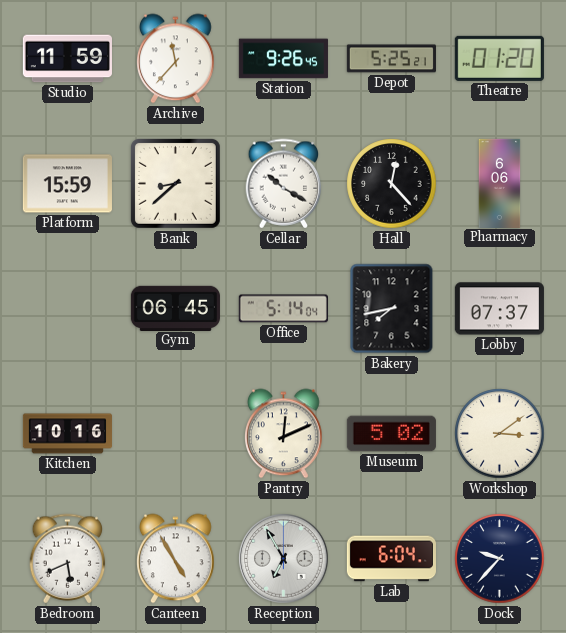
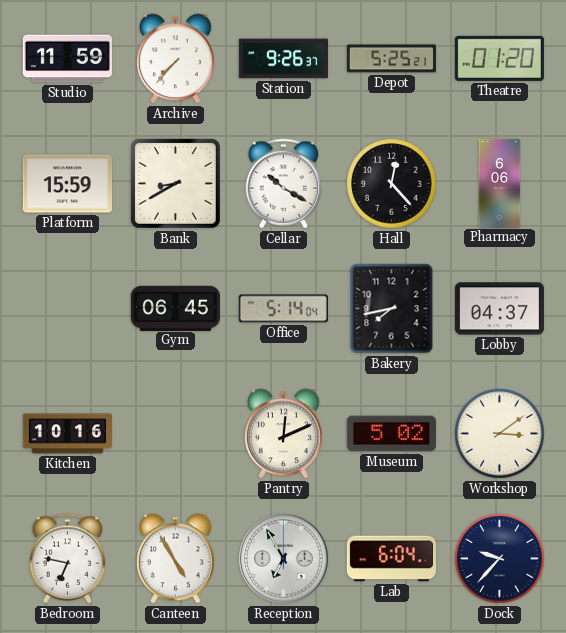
Archive: 11:37 -> 7:37 (176, 59)
Station: 9:26:45 -> 9:26:37 (283, 59)
Bank: 8:38 -> 8:40 (175, 183)
Lobby: 07:37 -> 04:37 (499, 309)
Bedroom: 5:41 -> 6:47 (68, 559)
